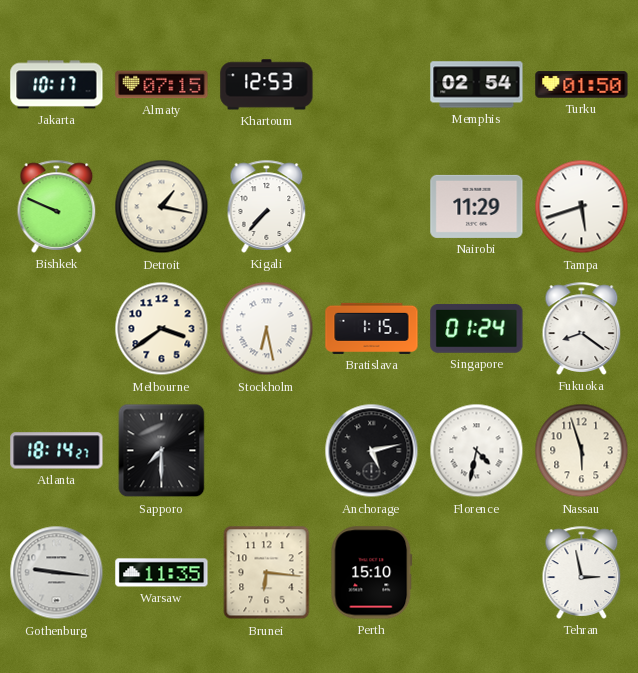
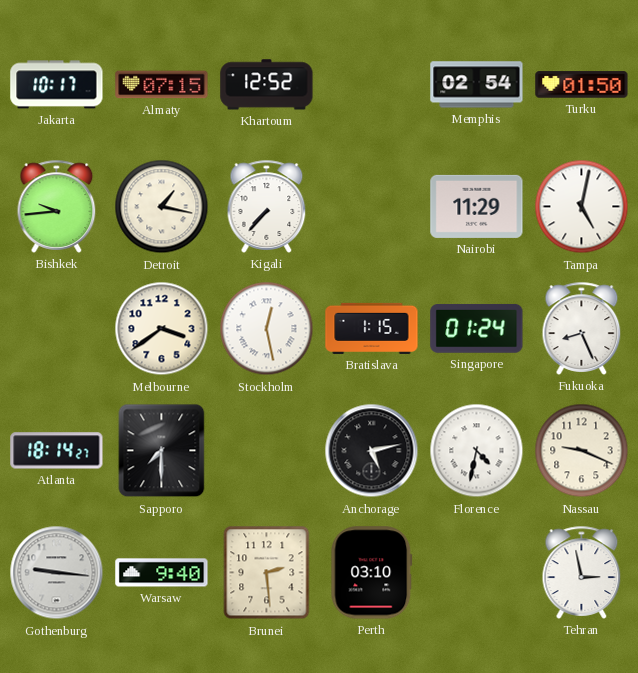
Khartoum: 12:53 -> 12:52 (267, 85)
Bishkek: 9:49 -> 9:44 (57, 206)
Tampa: 5:42 -> 5:02 (582, 207)
Stockholm: 6:28 -> 12:28 (267, 329)
Fukuoka: 8:21 -> 8:26 (582, 328)
Nassau: 5:57 -> 9:19 (582, 451)
Warsaw: 11:35 -> 9:40 (162, 573)
Brunei: 6:16 -> 2:29 (267, 573)
Perth: 15:10 -> 03:10 (372, 573)
